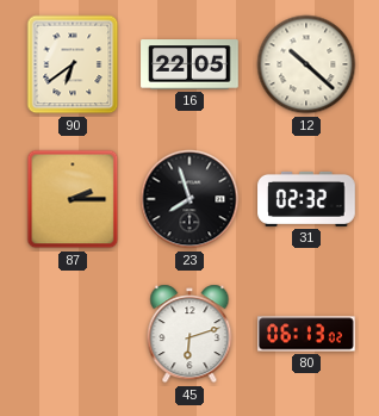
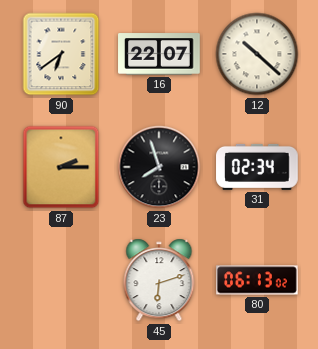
16: 22:05 -> 22:07 (159, 54)
31: 02:32 -> 02:34 (257, 167)
